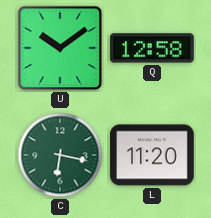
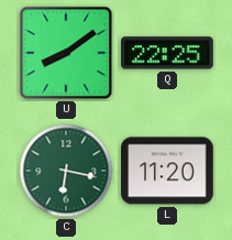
U: 10:09 -> 8:09 (66, 53)
Q: 12:58 -> 22:25 (168, 53)
